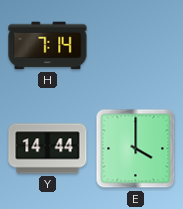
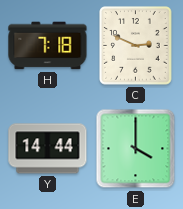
H: 7:14 -> 7:18 (48, 46)
C: none -> 2:49 (136, 46)
